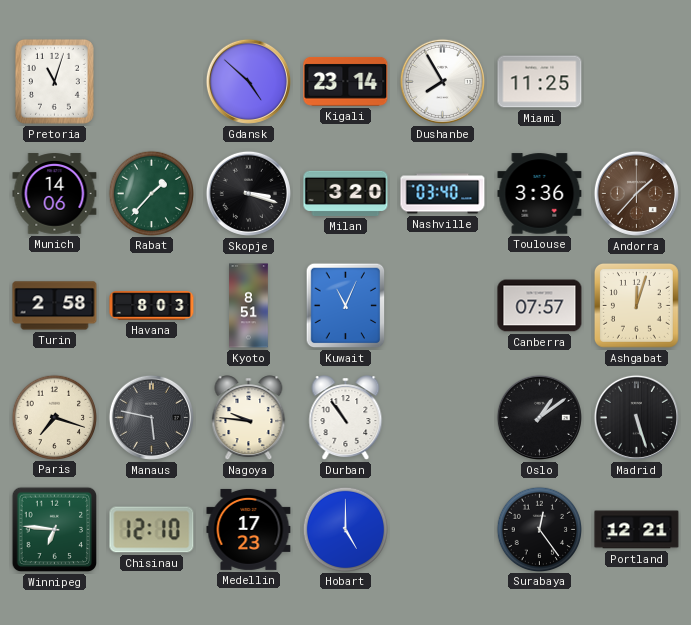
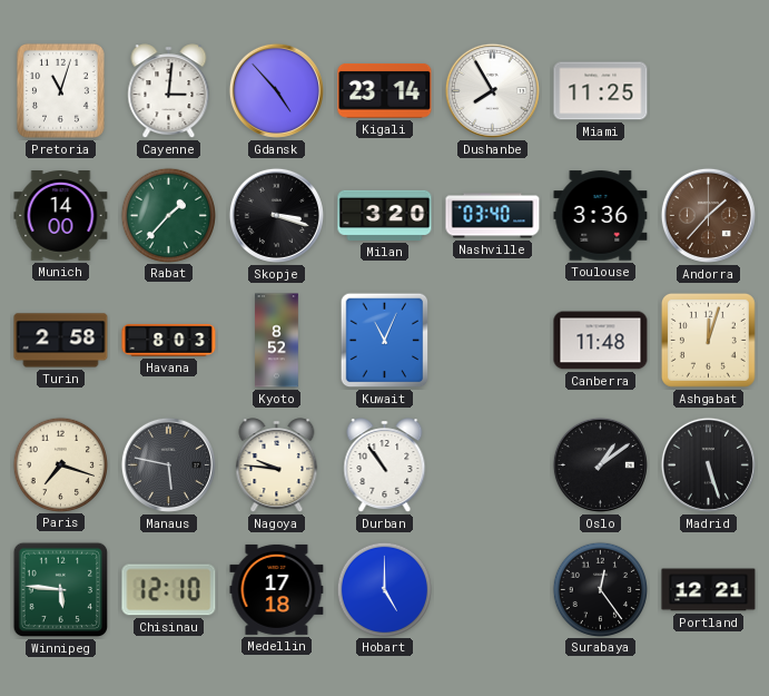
Cayenne: none -> 3:01 (169, 91)
Gdansk: 4:52 -> 4:53 (276, 90)
Munich: 14:06 -> 14:00 (61, 216)
Kyoto: 8:51 -> 8:52 (277, 341)
Canberra: 07:57 -> 11:48 (601, 341)
Winnipeg: 6:46 -> 5:46 (61, 590)
Medellin: 17:23 -> 17:18 (277, 589)
